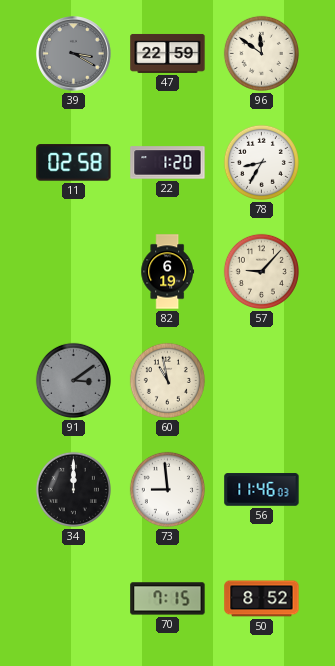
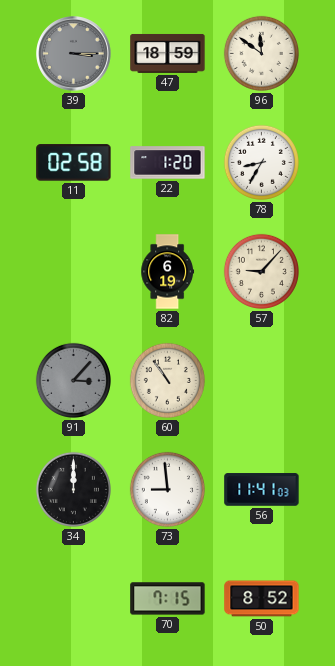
39: 3:20 -> 3:15 (74, 54)
47: 22:59 -> 18:59 (168, 53)
91: 3:09 -> 3:07 (73, 380)
60: 10:58 -> 10:54 (167, 380)
56: 11:46 -> 11:41 (262, 490)
